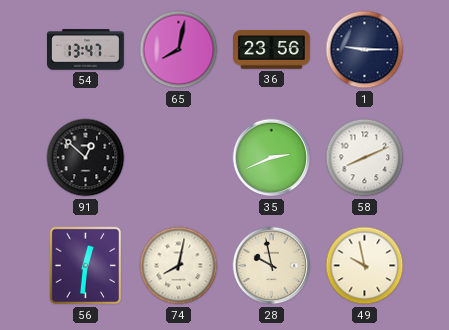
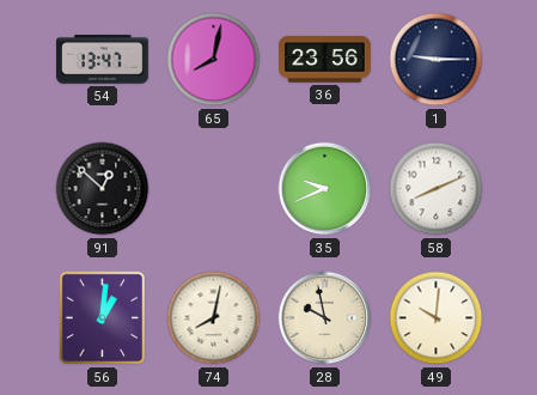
35: 2:41 -> 9:41 (325, 189)
56: 12:31 -> 1:01 (103, 318)
49: 9:58 -> 10:01 (437, 318)
